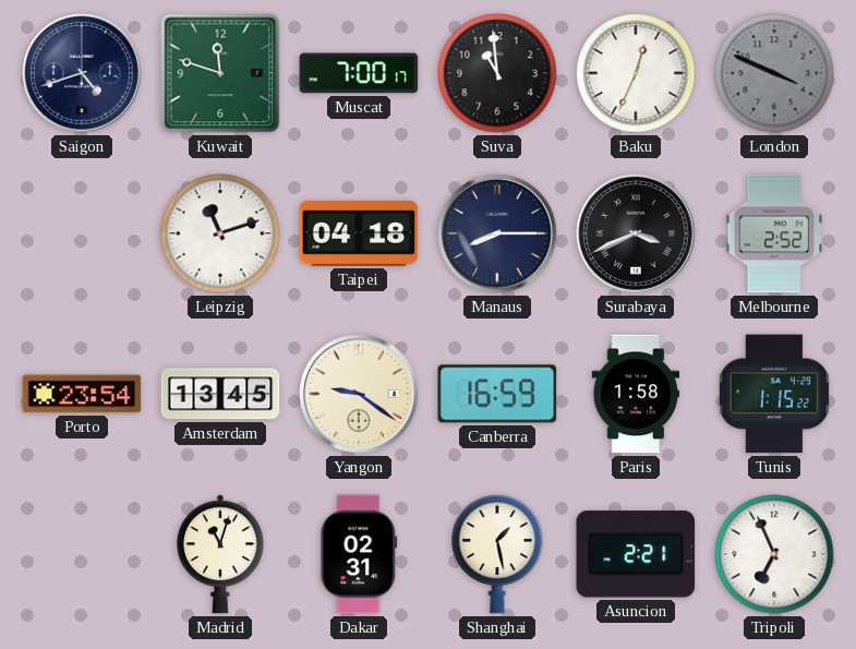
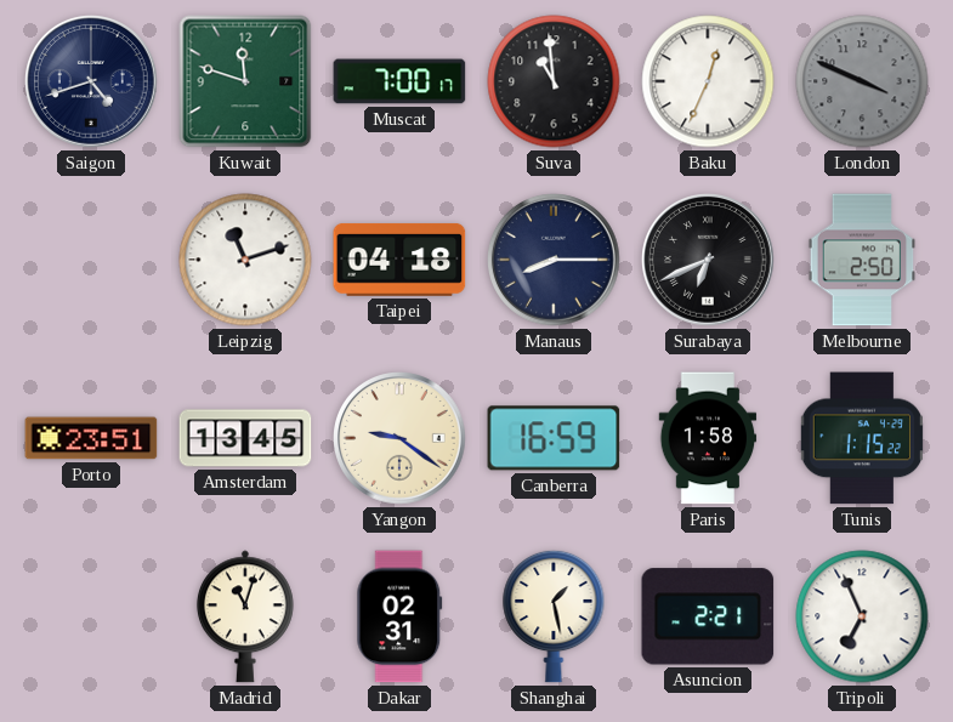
Surabaya: 3:41 -> 6:41 (709, 261)
Melbourne: 2:52 -> 2:50 (862, 260)
Porto: 23:54 -> 23:51 (91, 438)
